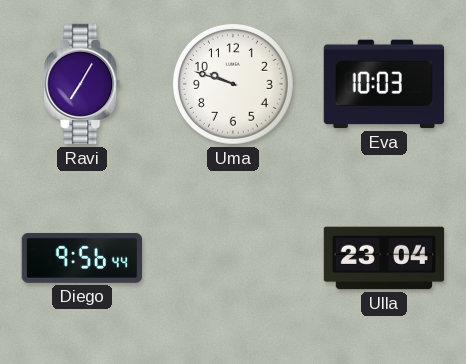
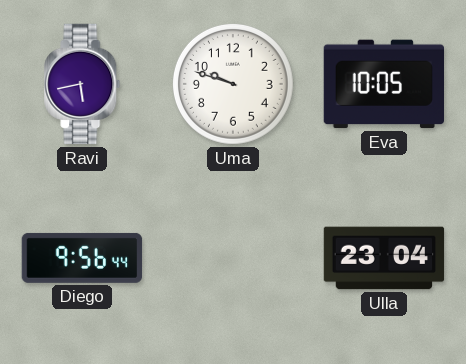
Ravi: 7:05 -> 5:43 (82, 84)
Eva: 10:03 -> 10:05 (383, 84)
